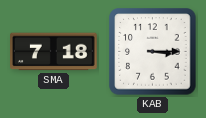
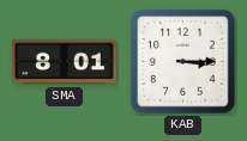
SMA: 7:18 -> 8:01 (65, 62)
